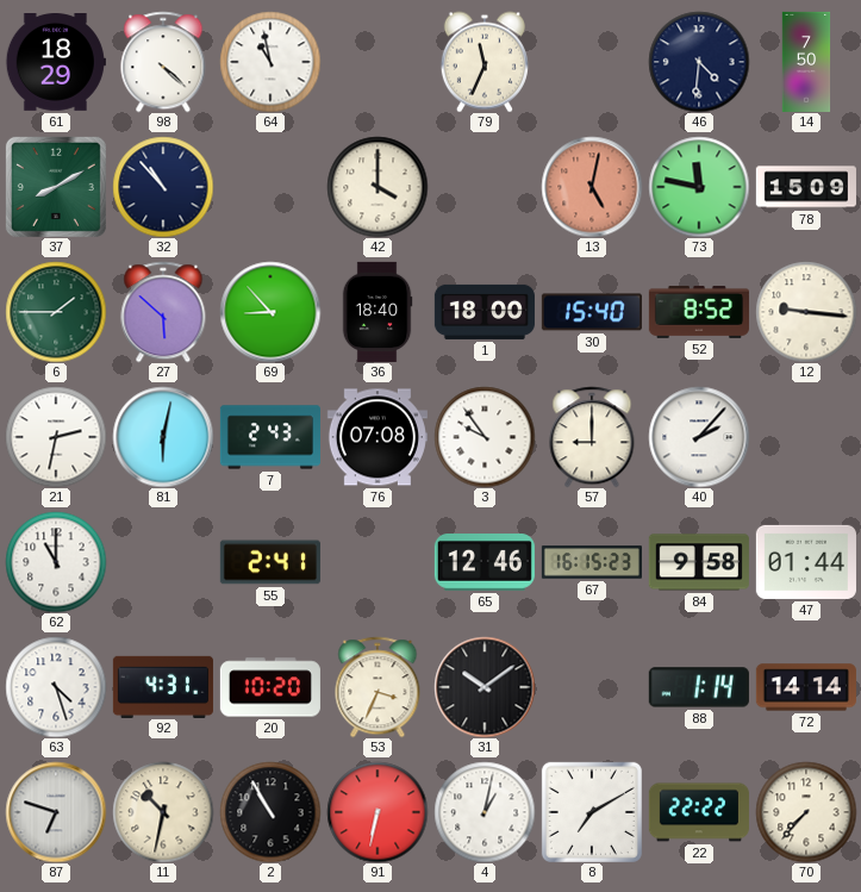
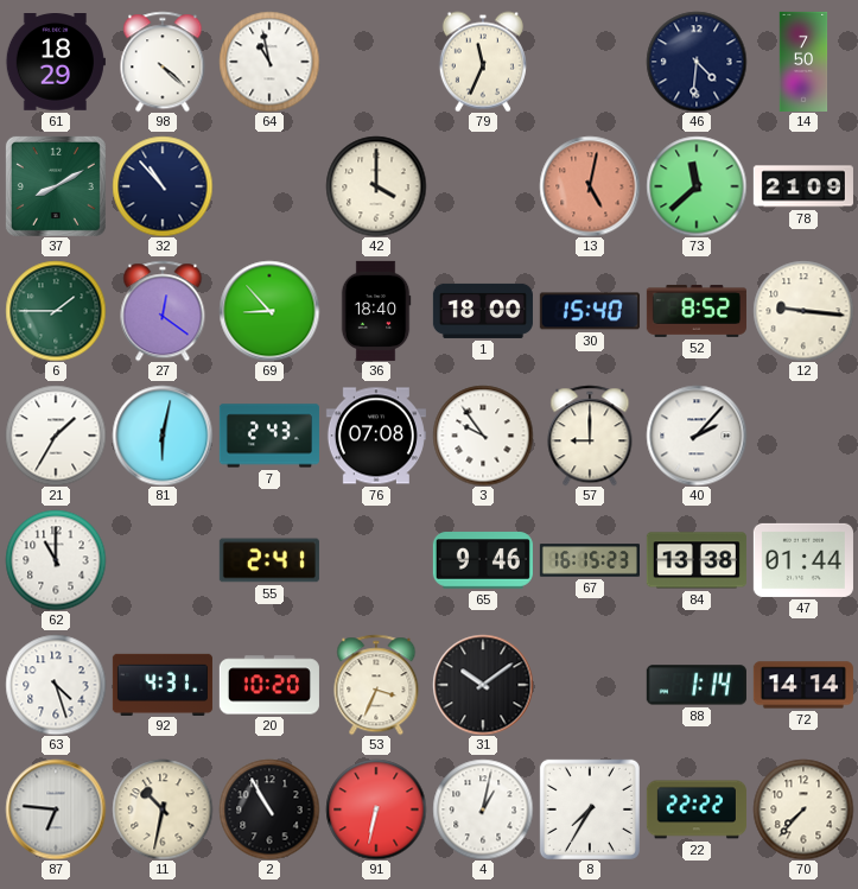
73: 11:47 -> 11:38 (697, 186)
78: 15:09 -> 21:09 (803, 186)
27: 5:52 -> 12:21 (163, 311)
21: 2:32 -> 1:35 (56, 436)
65: 12:46 -> 9:46 (483, 561)
84: 9:58 -> 13:38 (697, 560)
87: 6:48 -> 6:46 (56, 809)
8: 7:10 -> 7:35 (590, 809)
